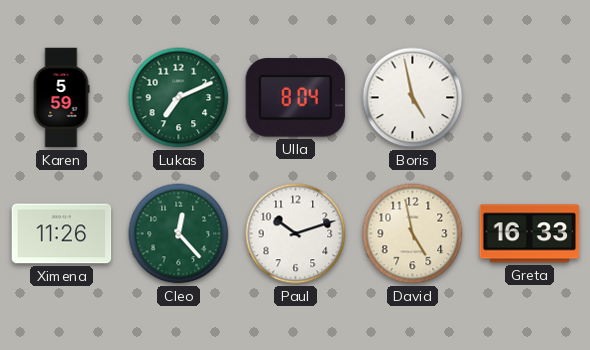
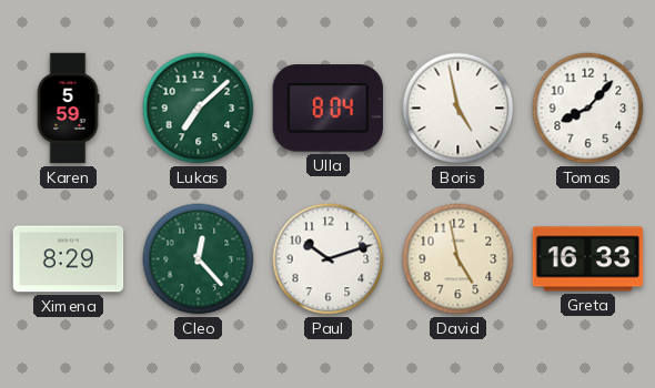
Lukas: 7:11 -> 7:08 (199, 109)
Tomas: none -> 8:07 (588, 109)
Ximena: 11:26 -> 8:29 (69, 259)
